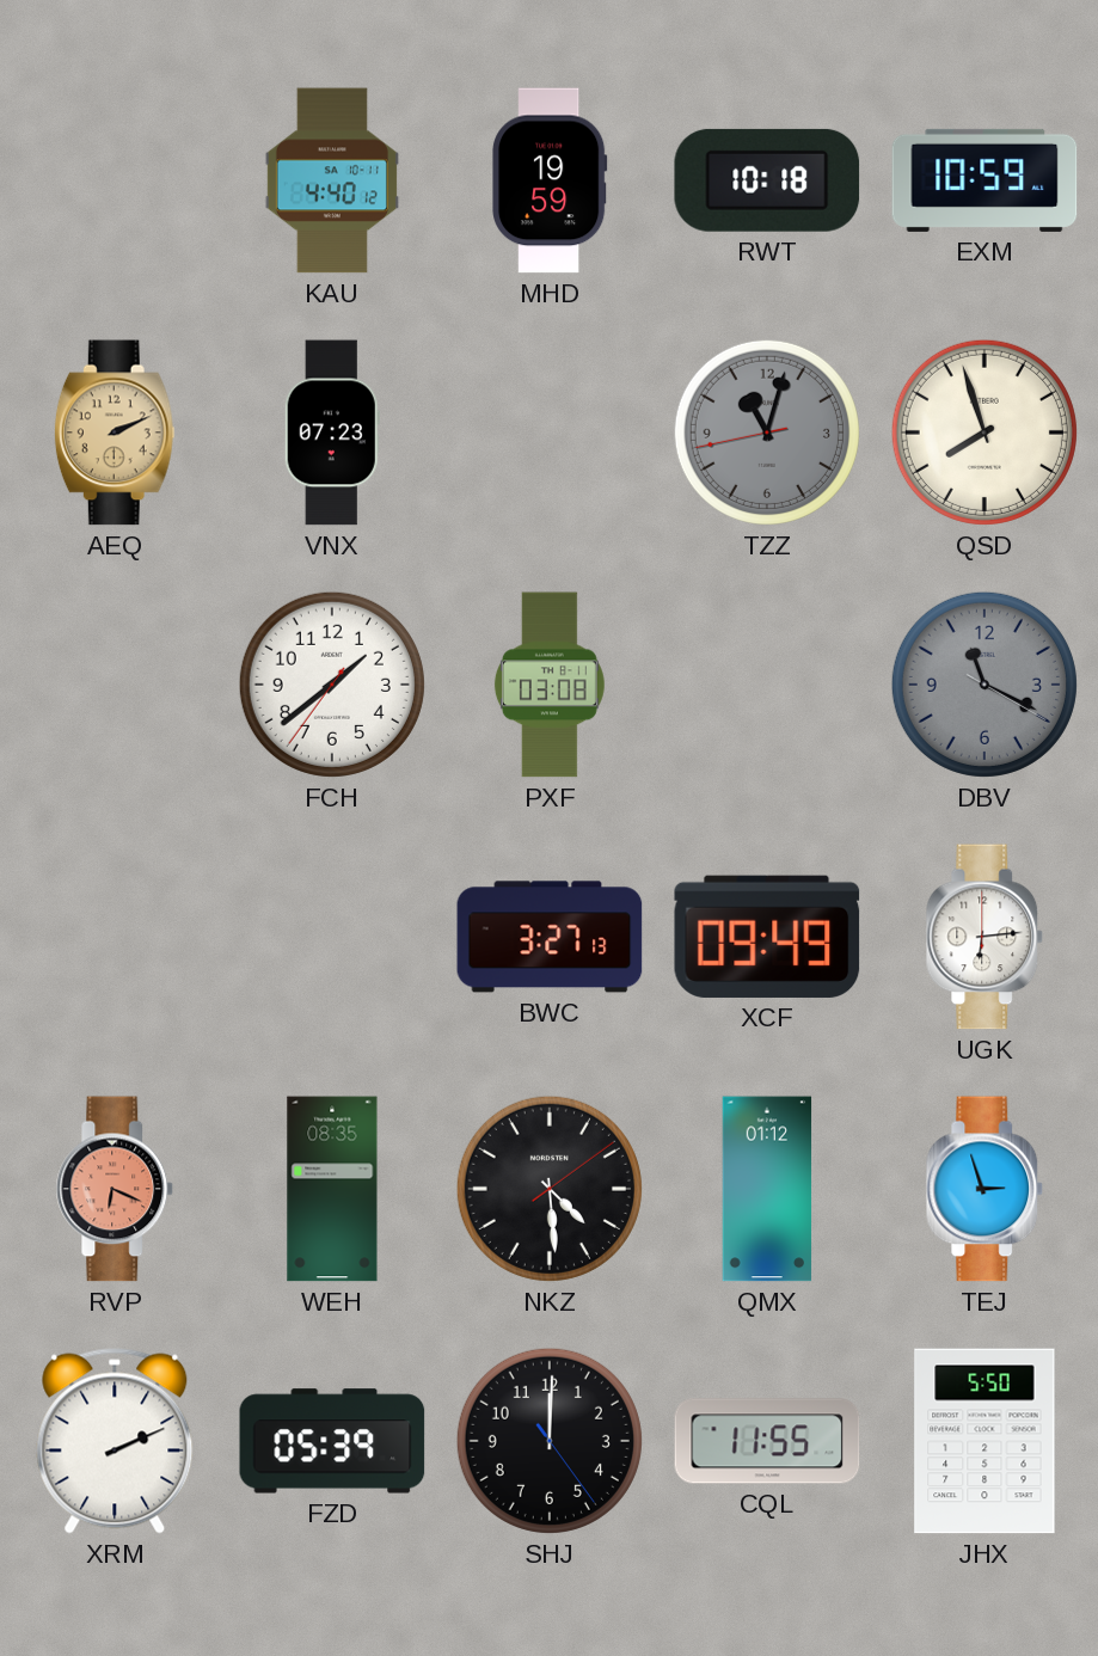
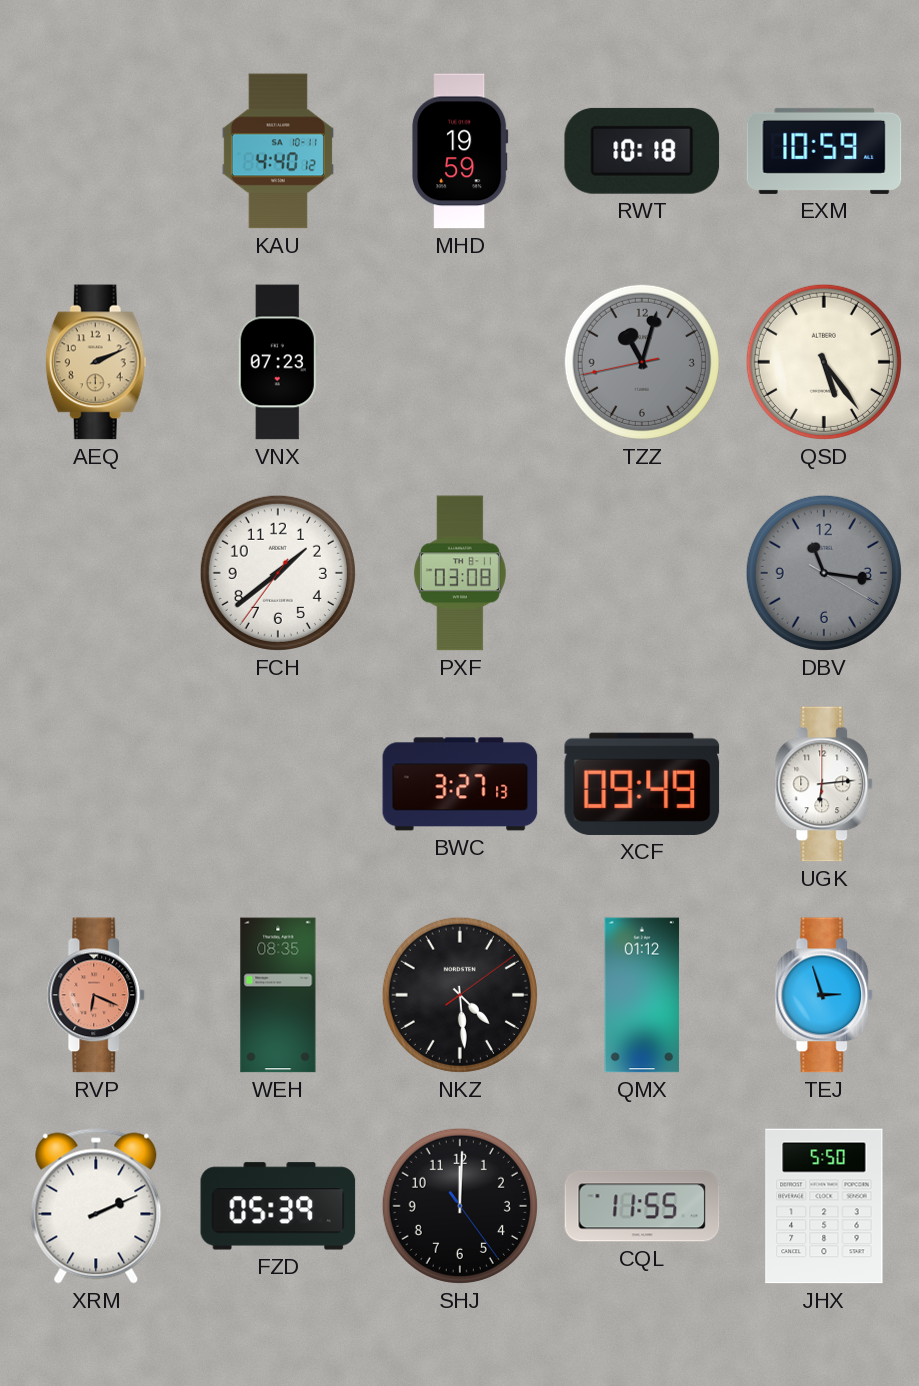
QSD: 7:57 -> 5:24 (824, 362)
DBV: 11:19 -> 11:16 (824, 573)
